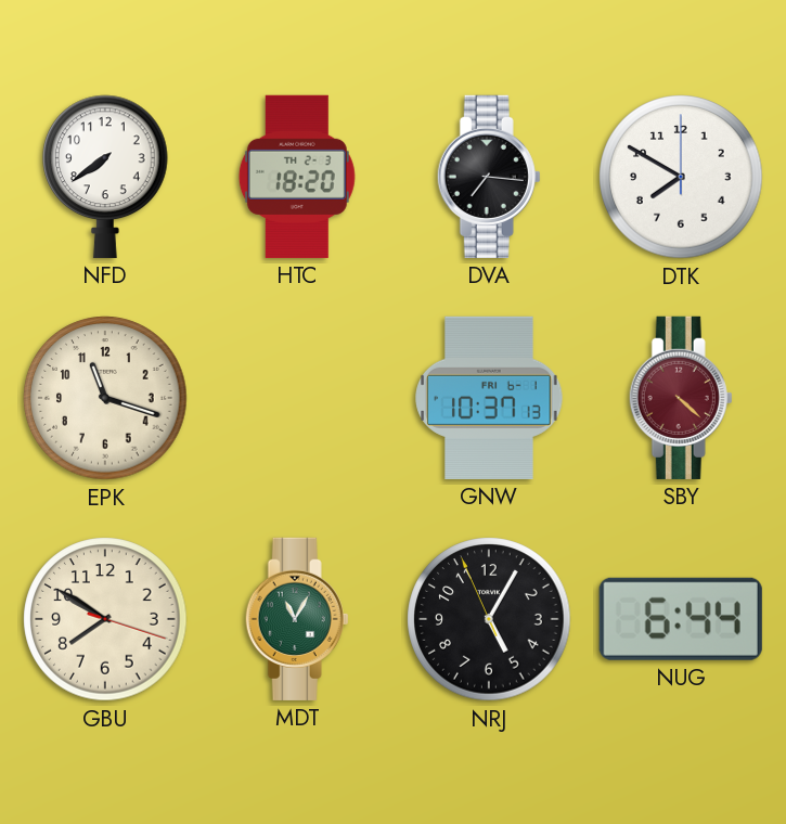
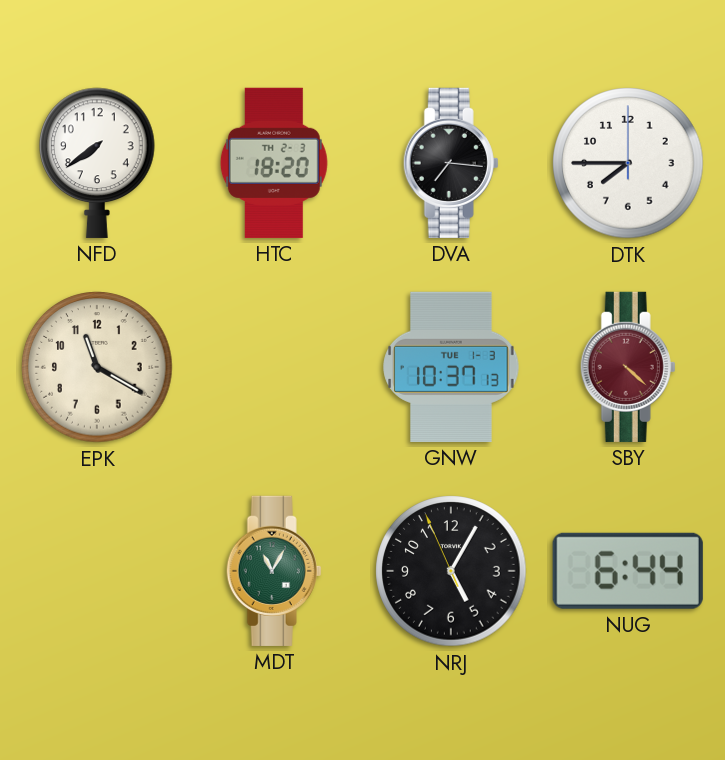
DTK: 7:50 -> 7:45 (628, 163)
EPK: 11:18 -> 11:20 (97, 367)
GNW date: FRI 6-1 -> TUE 1-3 (451, 367)
GBU: 7:50 -> none (105, 619)
